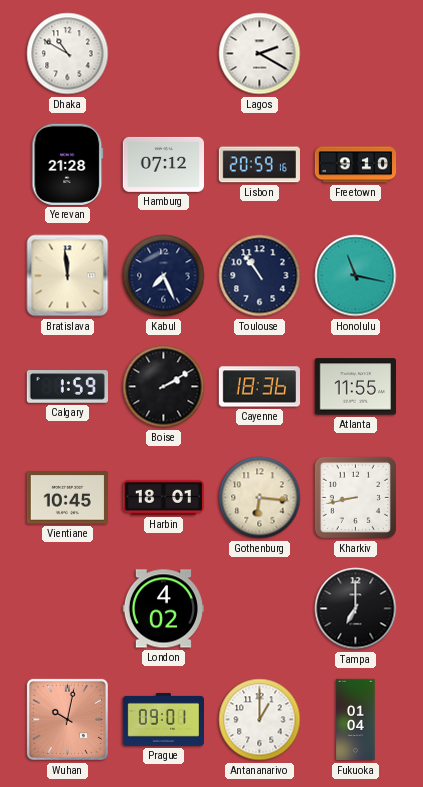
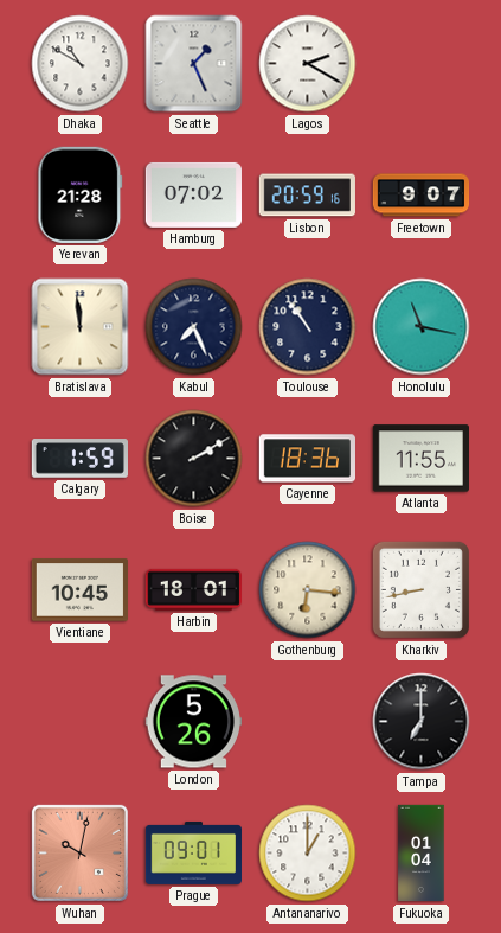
Seattle: none -> 1:26 (194, 64)
Hamburg: 07:12 -> 07:02 (193, 194)
Freetown: 9:10 -> 9:07 (422, 196)
London: 4:02 -> 5:26 (193, 722)
